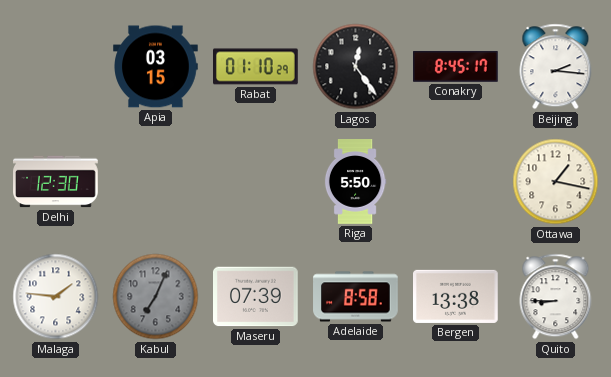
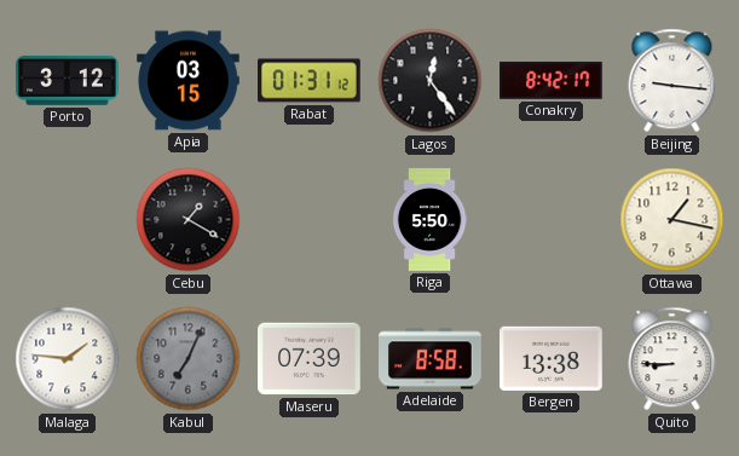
Porto: none -> 3:12 (68, 81)
Rabat: 01:10 -> 01:31 (310, 81)
Conakry: 8:45 -> 8:42 (552, 80)
Beijing: 2:16 -> 9:16 (672, 81)
Delhi: 12:30 -> none (56, 182)
Cebu: none -> 1:20 (189, 220)
